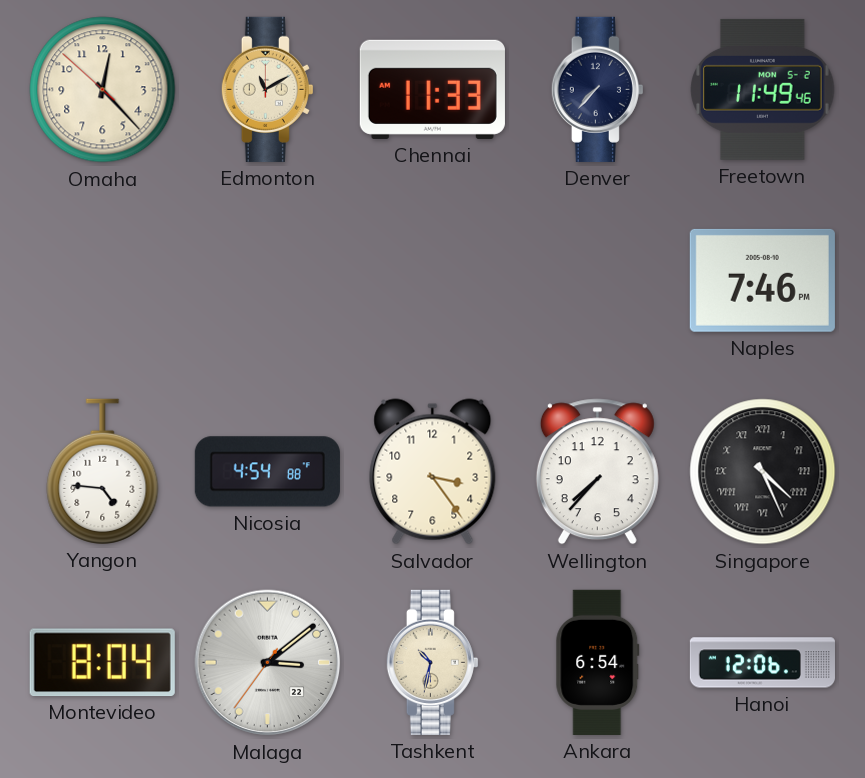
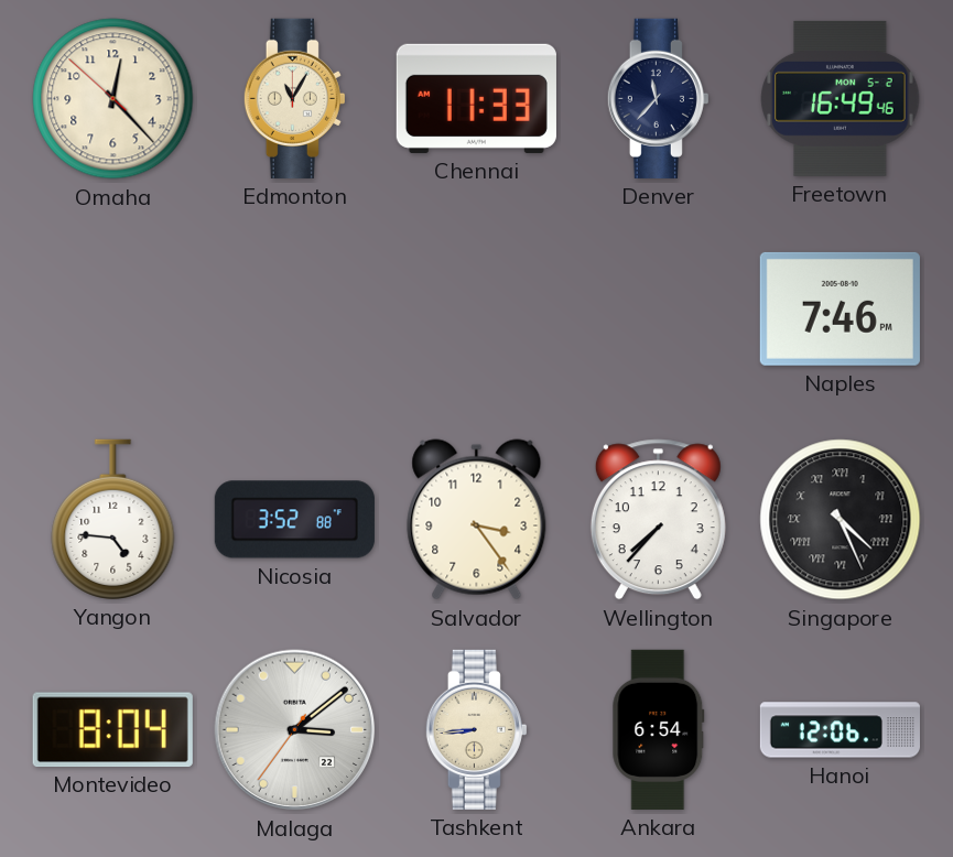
Edmonton: 11:10 -> 11:05 (294, 98)
Denver: 7:37 -> 11:37 (658, 98)
Freetown: 11:49 -> 16:49 (841, 98)
Nicosia: 4:54 -> 3:52 (294, 520)
Tashkent: 10:32 -> 8:44 (476, 729)
